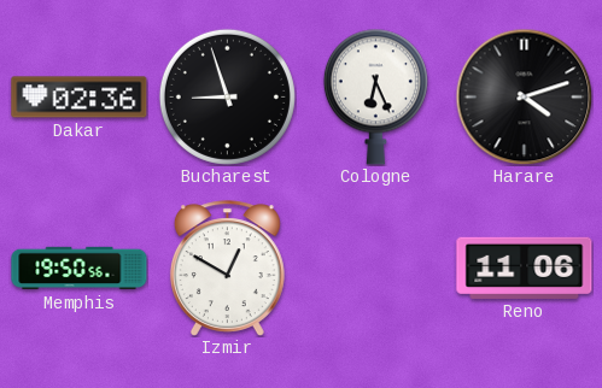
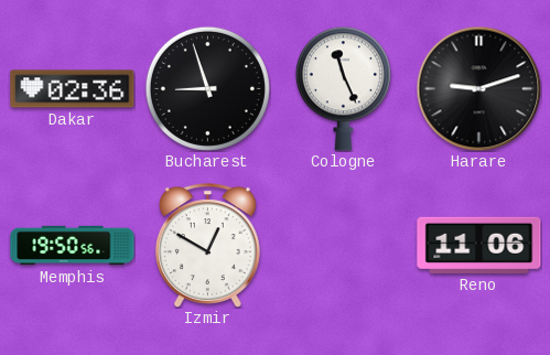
Cologne: 6:26 -> 11:26 (343, 88)
Harare: 4:12 -> 9:12 (478, 88)
